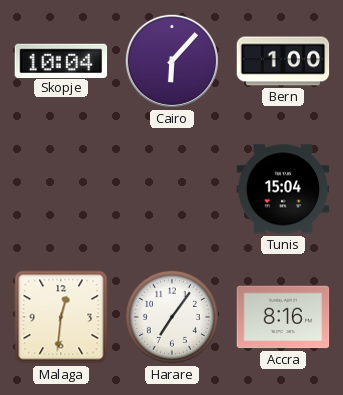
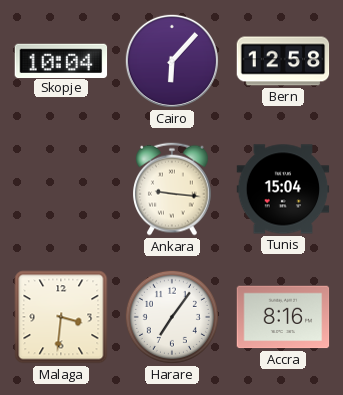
Bern: 1:00 -> 12:58 (283, 61)
Ankara: none -> 9:16 (172, 189)
Malaga: 12:31 -> 3:31 (61, 317)
